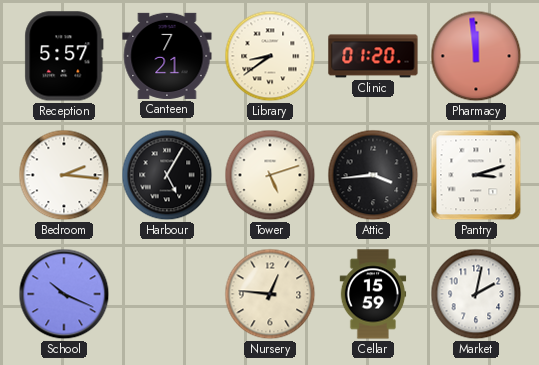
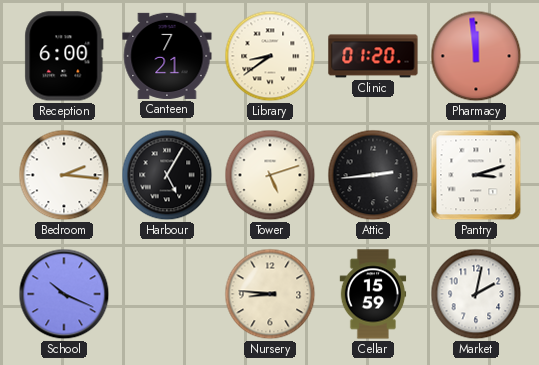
Reception: 5:57 -> 6:00 (64, 56)
Attic: 3:44 -> 2:44 (373, 175)
Nursery: 12:46 -> 8:46 (270, 294)
